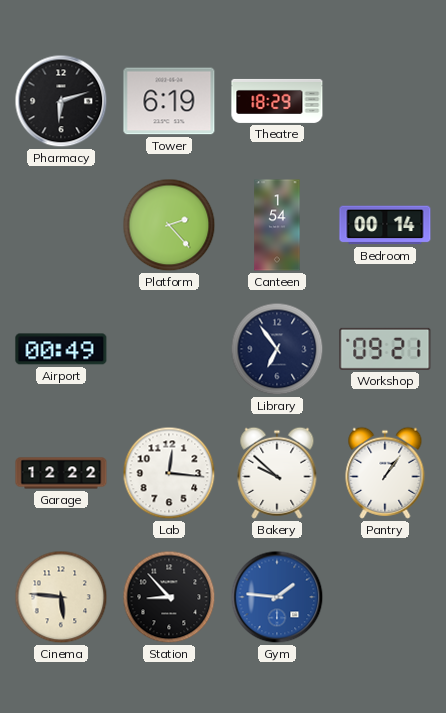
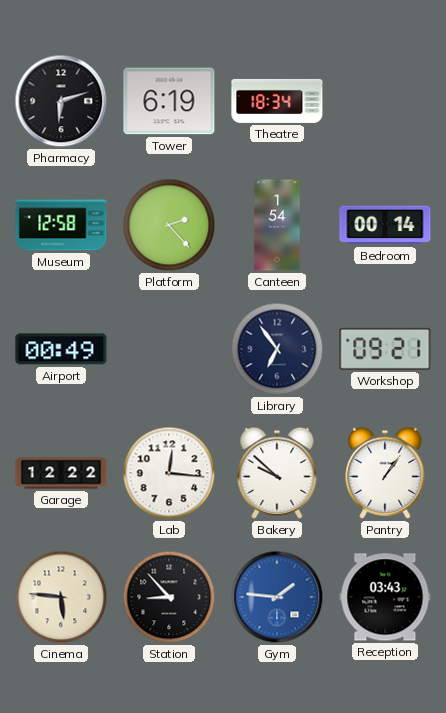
Theatre: 18:29 -> 18:34 (277, 101)
Museum: none -> 12:58 (61, 225)
Reception: none -> 03:43 (385, 597)
